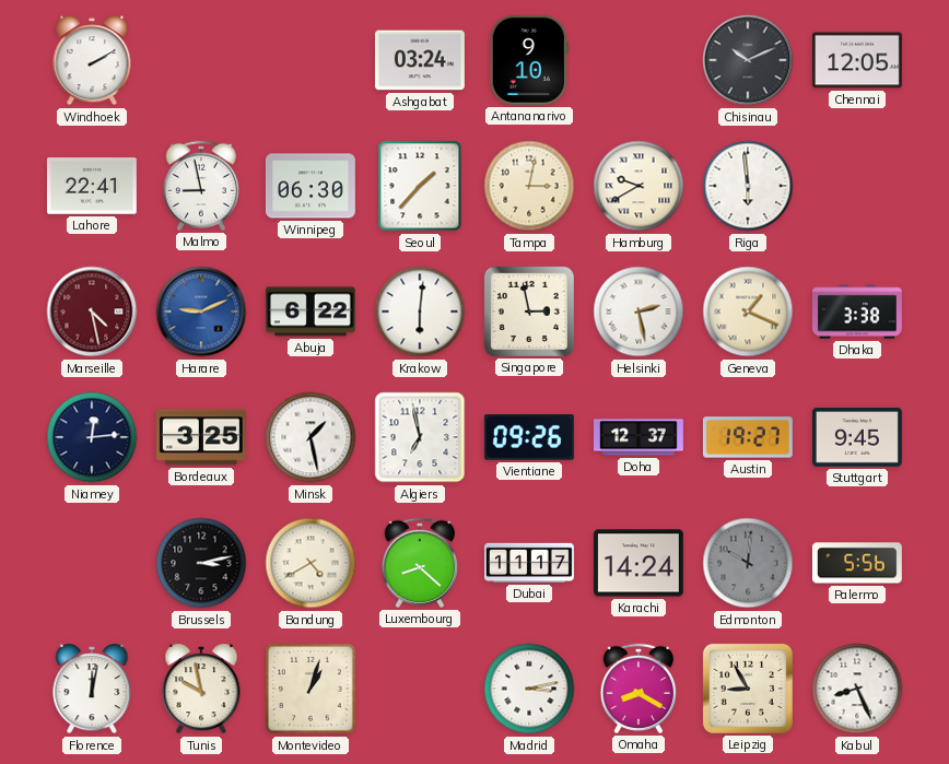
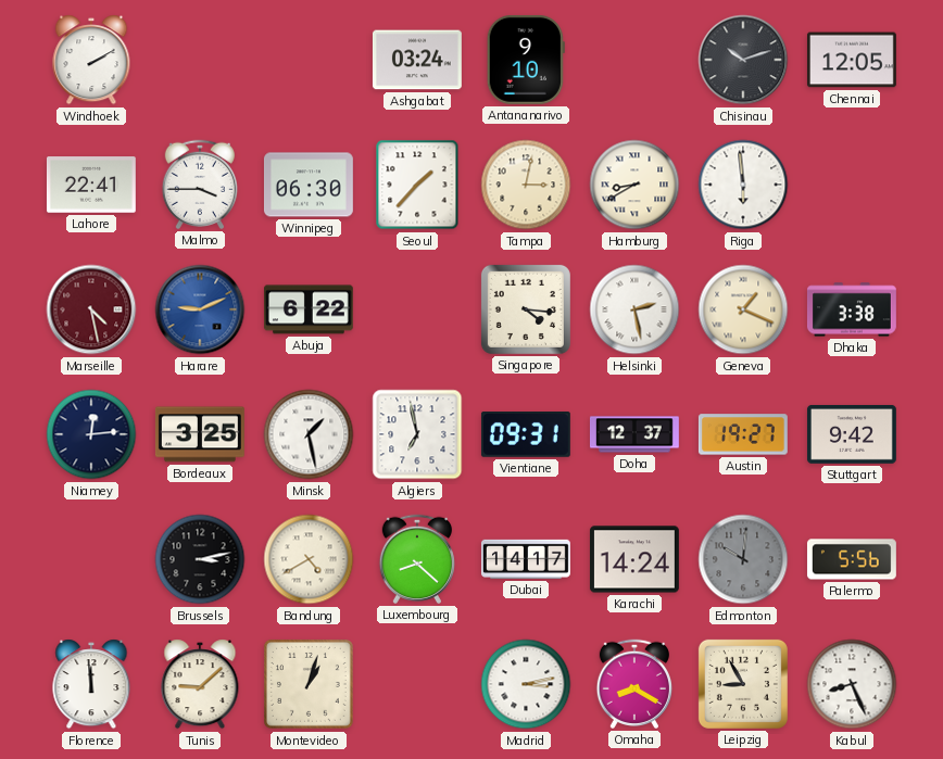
Chisinau: 10:11 -> 10:12 (743, 60)
Malmo: 8:58 -> 3:45 (199, 185)
Hamburg: 9:40 -> 8:40 (634, 185)
Krakow: 6:01 -> none (420, 312)
Singapore: 2:58 -> 4:16 (526, 309)
Vientiane: 09:26 -> 09:31 (526, 435)
Stuttgart: 9:45 -> 9:42 (852, 434)
Dubai: 11:17 -> 14:17 (526, 559)
Florence: 12:02 -> 11:59 (91, 684)
Tunis: 9:58 -> 9:08 (200, 684)
